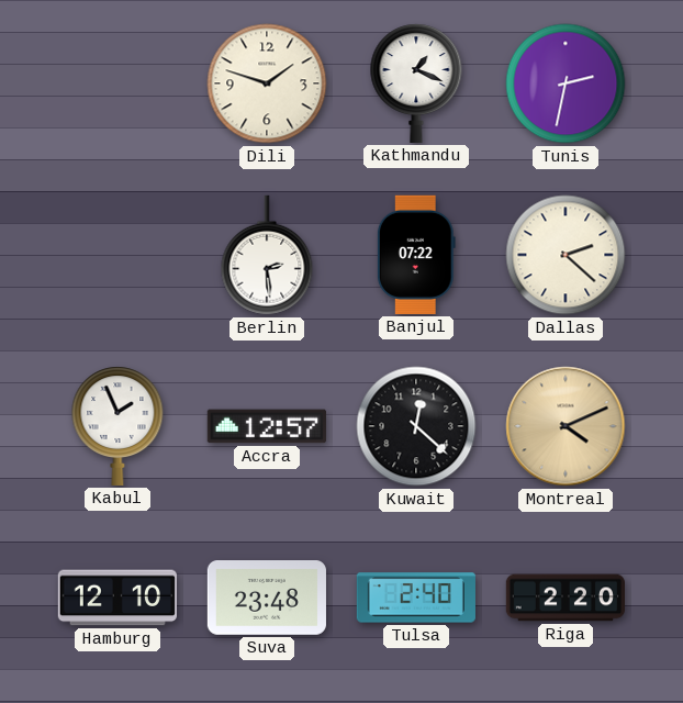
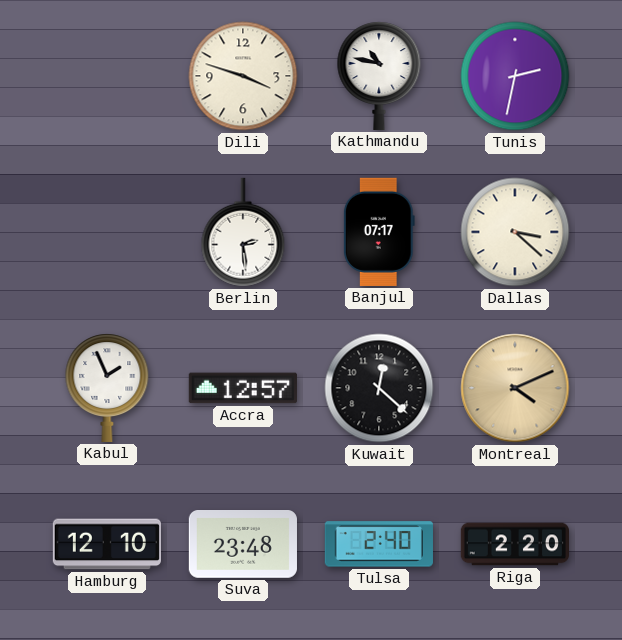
Dili: 1:48 -> 3:48 (243, 76)
Kathmandu: 1:19 -> 10:47 (379, 76)
Banjul: 07:22 -> 07:17 (379, 232)
Dallas: 2:22 -> 3:22 (515, 232)
